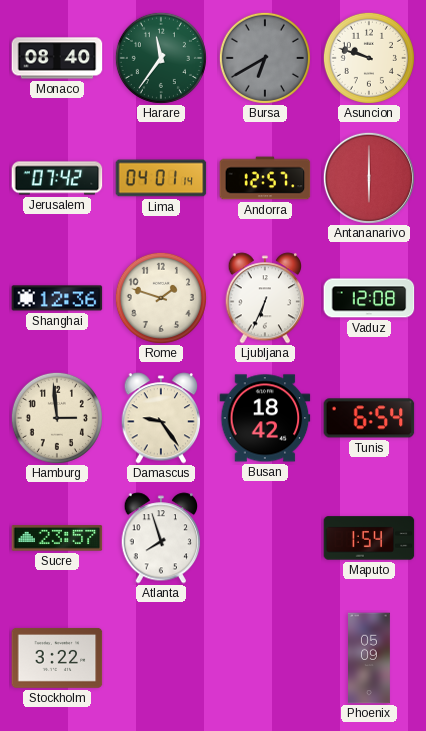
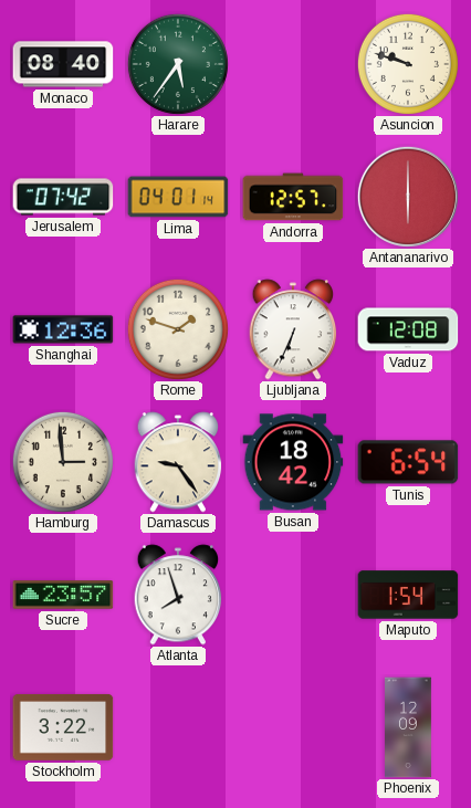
Harare: 11:36 -> 5:36 (178, 64)
Bursa: 6:40 -> none (265, 58)
Phoenix: 05:09 -> 12:09 (409, 727)
